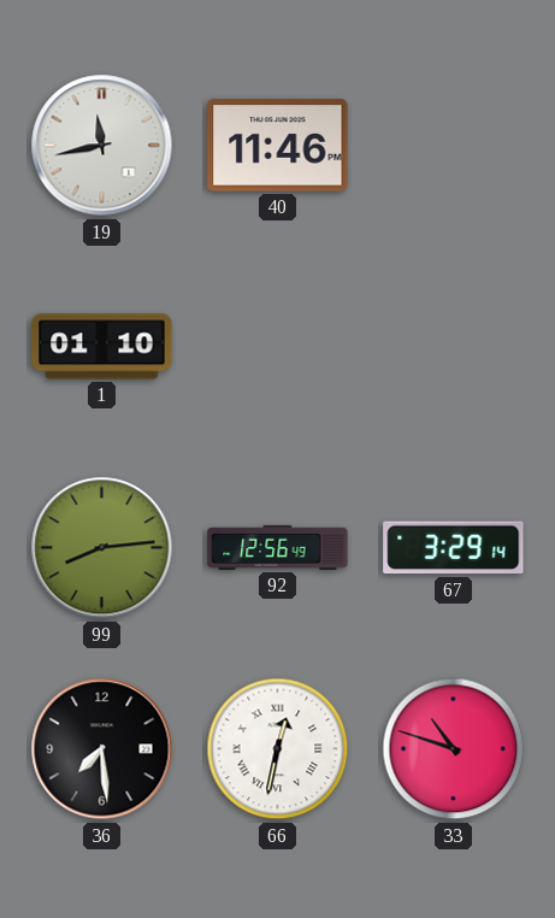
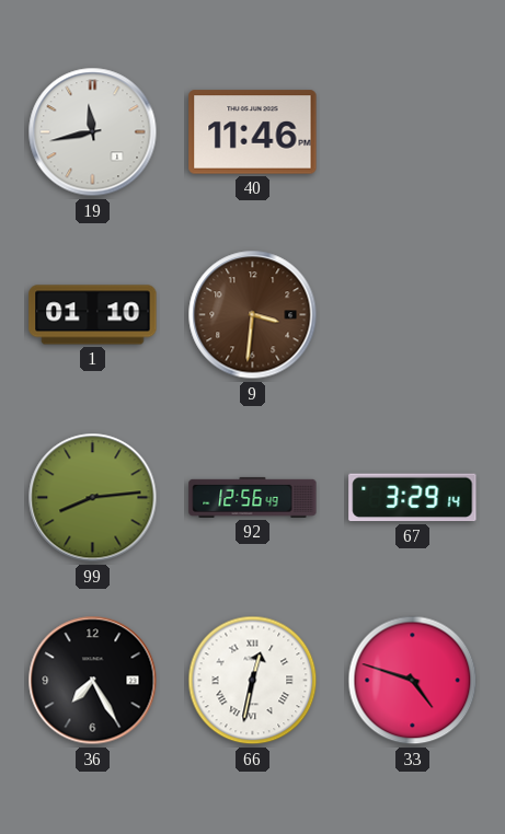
9: none -> 3:31 (253, 315)
36: 7:29 -> 7:25 (93, 681)
33: 10:48 -> 4:48 (413, 681)
